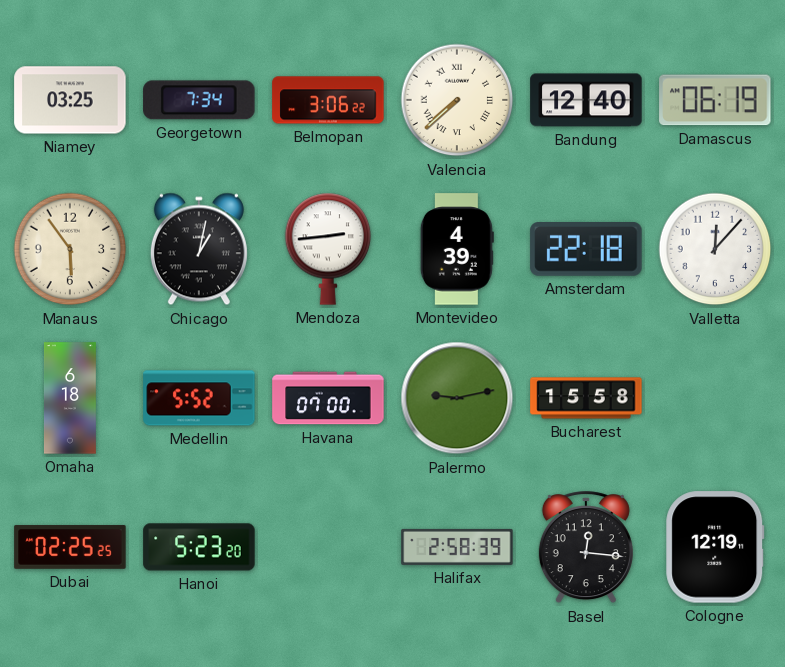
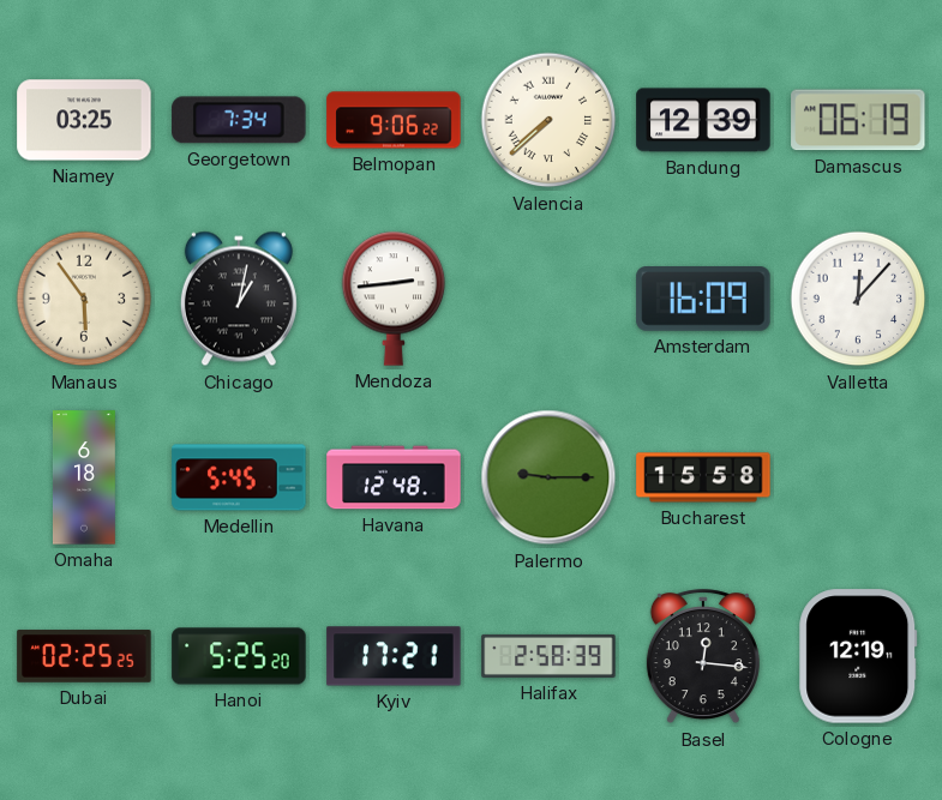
Belmopan: 3:06 -> 9:06 (394, 120)
Bandung: 12:40 -> 12:39 (703, 120)
Montevideo: 4:39 -> none (457, 249)
Amsterdam: 22:18 -> 16:09 (703, 300)
Medellin: 5:52 -> 5:45 (239, 477)
Havana: 07:00 -> 12:48 (394, 477)
Palermo: 9:13 -> 9:15 (548, 477)
Hanoi: 5:23 -> 5:25 (239, 656)
Kyiv: none -> 17:21 (394, 656)
